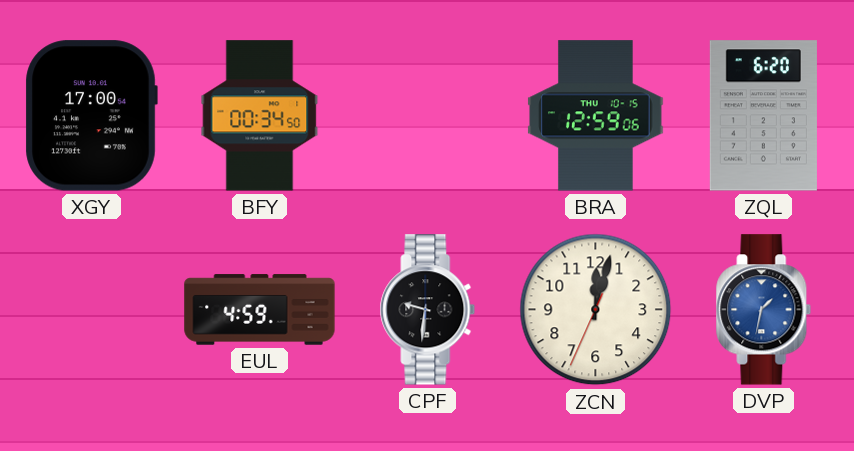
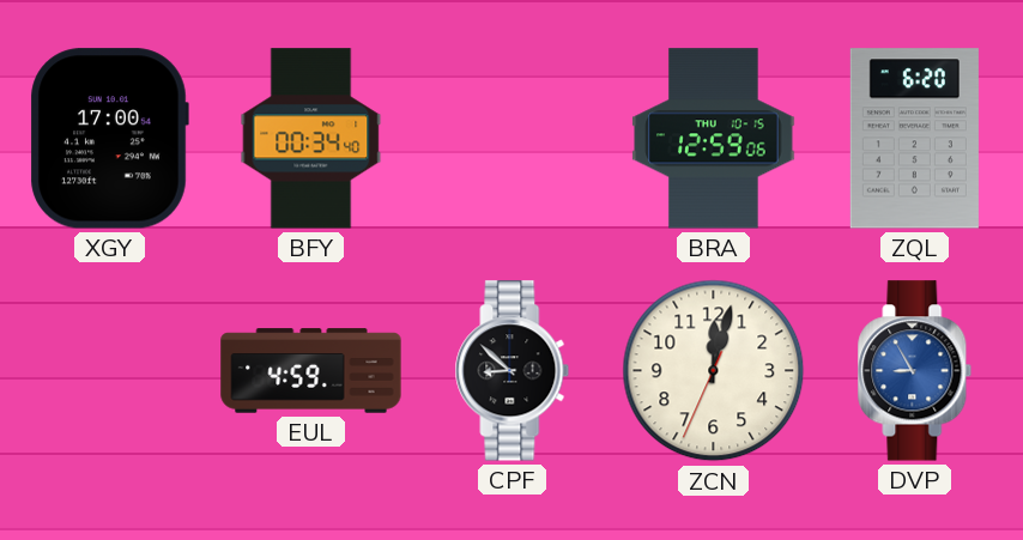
BFY: 00:34:50 -> 00:34:40 (311, 139)
CPF: 9:31 -> 8:52 (513, 371)
DVP: 1:32 -> 8:55 (915, 371)
